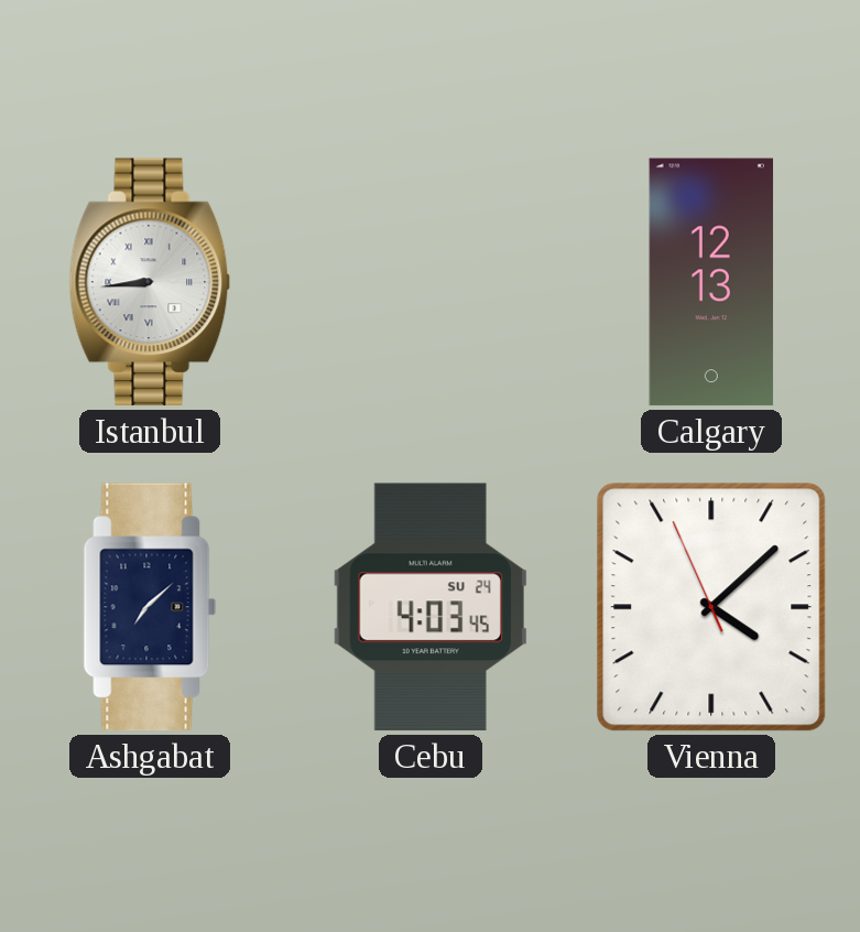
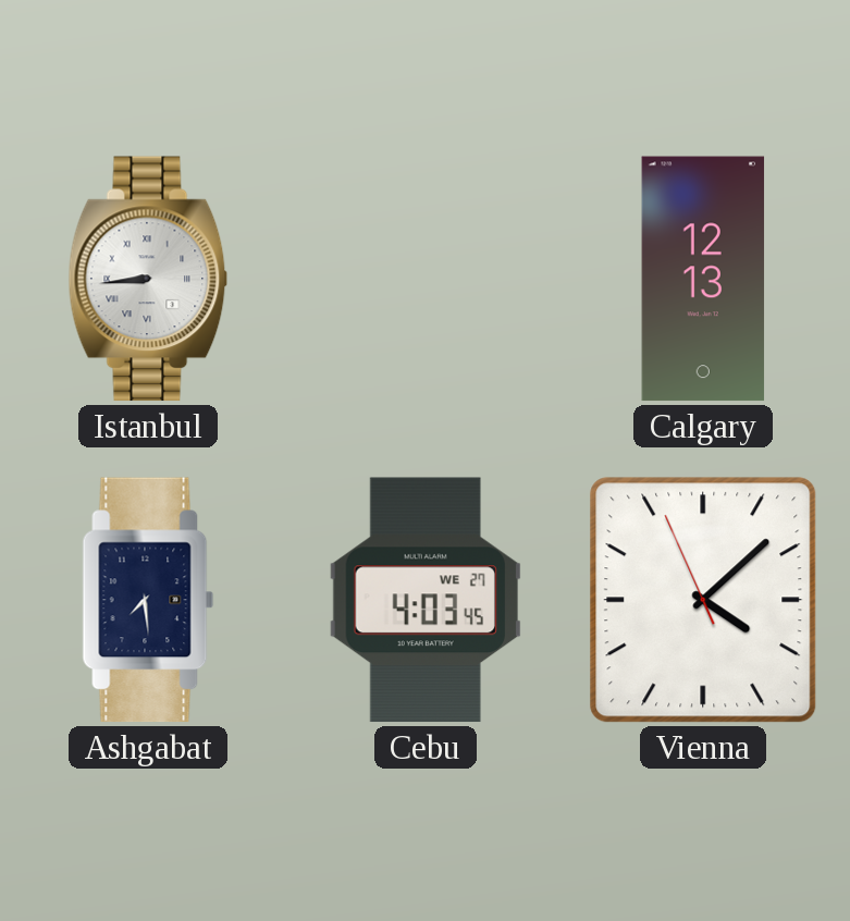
Ashgabat: 7:08 -> 7:29 (148, 600)
Cebu date: SU 24 -> WE 27 (426, 600)
